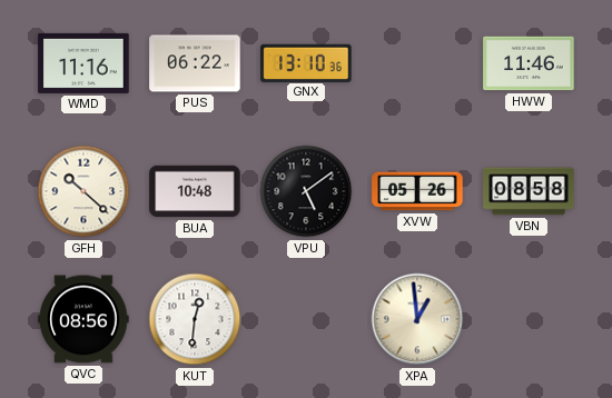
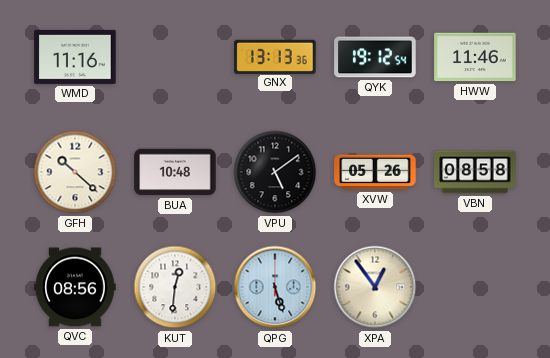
PUS: 06:22 -> none (195, 63)
GNX: 13:10 -> 13:13 (275, 56)
QYK: none -> 19:12 (375, 57)
QPG: none -> 5:27 (275, 287)
XPA: 12:59 -> 12:54 (375, 287)
